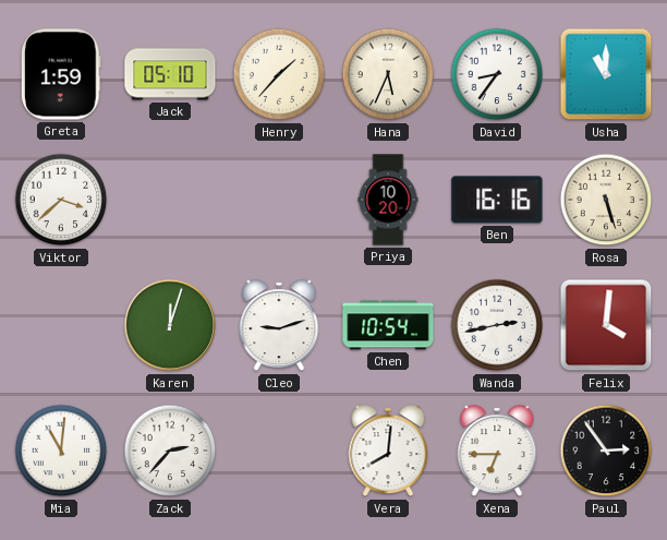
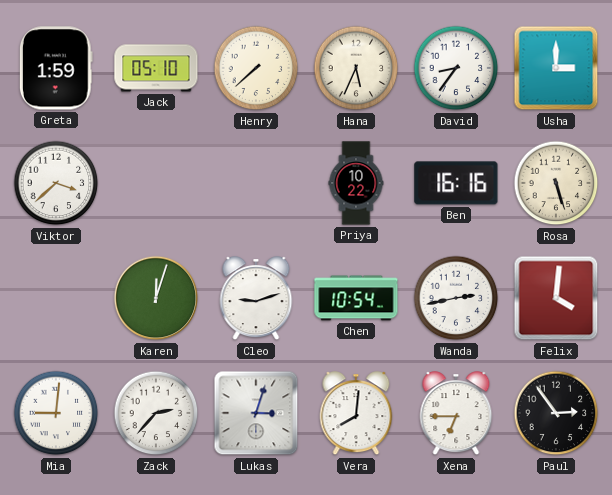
Henry: 1:37 -> 7:38 (256, 68)
Usha: 11:00 -> 3:00 (556, 68)
Priya: 10:20 -> 10:22 (356, 183)
Mia: 11:01 -> 9:01 (56, 413)
Lukas: none -> 3:03 (256, 413)
